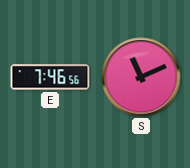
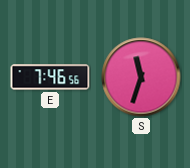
S: 11:11 -> 11:33 (141, 77)
